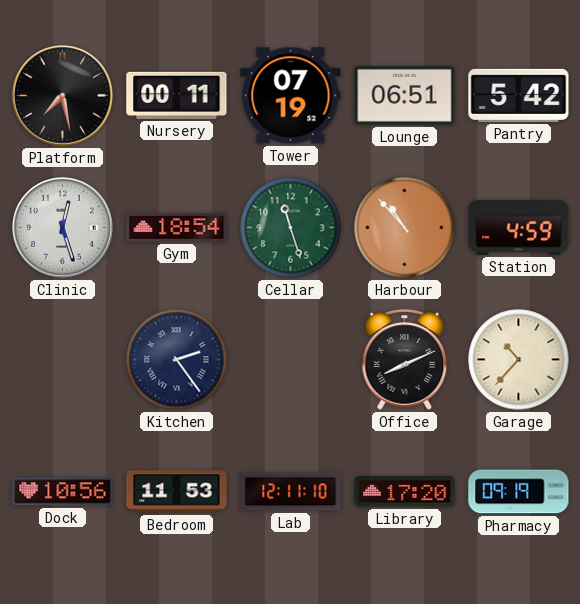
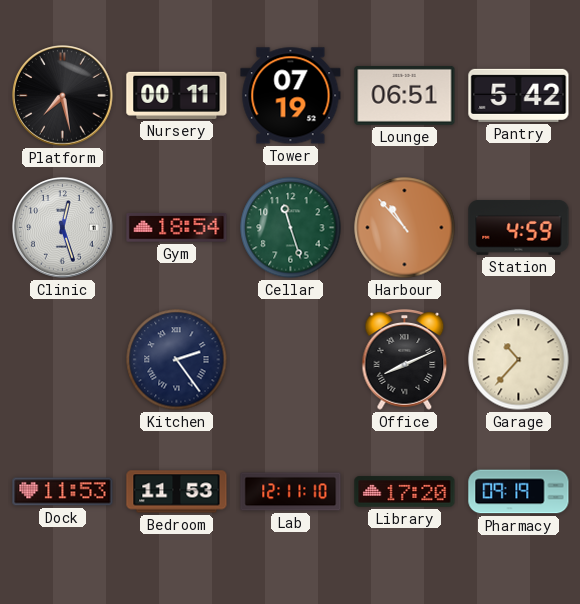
Dock: 10:56 -> 11:53 (63, 492)
